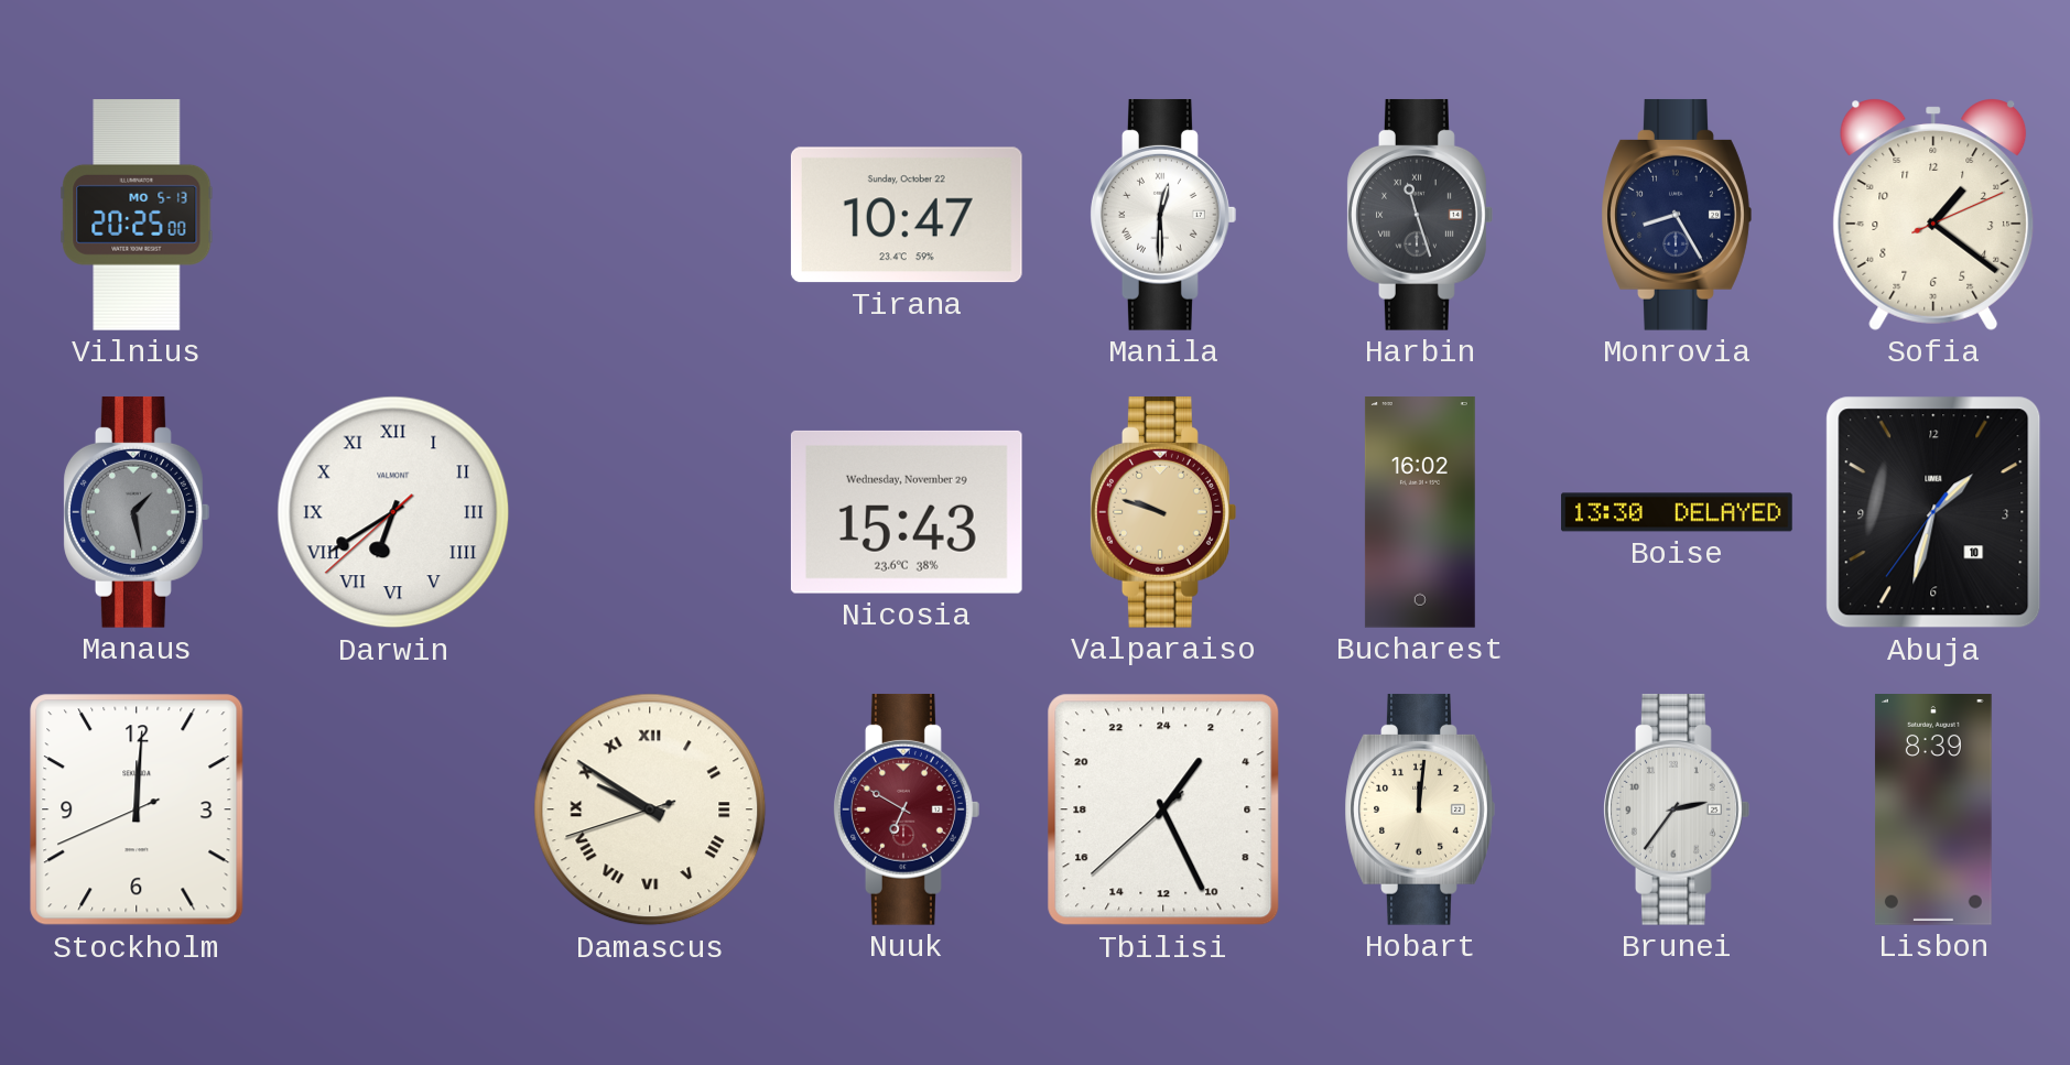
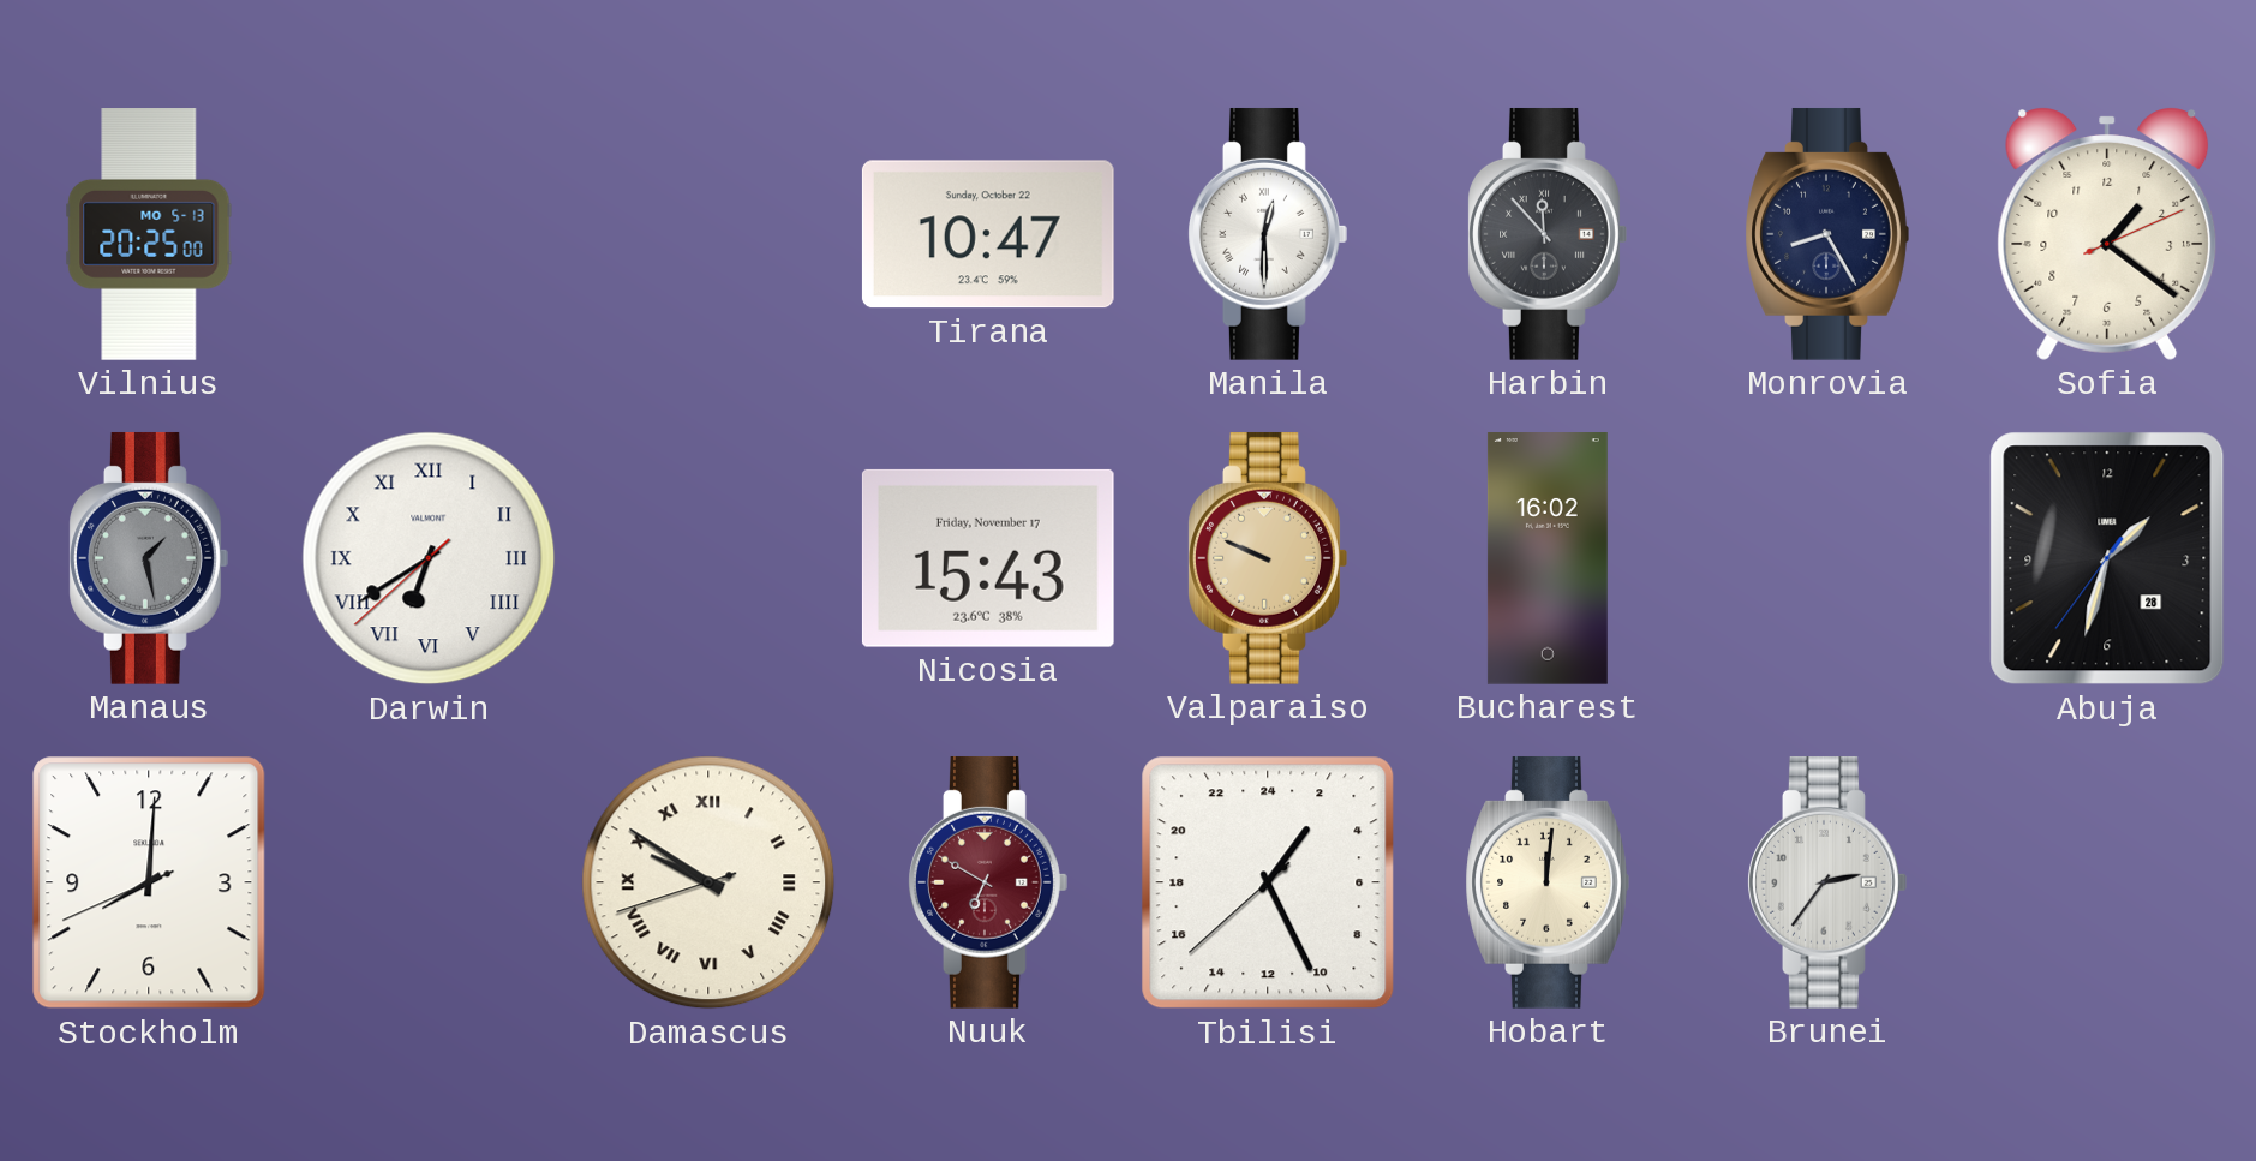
Harbin: 11:27 -> 11:53 (1548, 234)
Nicosia date: Wednesday, November 29 -> Friday, November 17 (988, 558)
Valparaiso: 9:48 -> 9:49 (1268, 558)
Boise: 13:30 -> none (1677, 512)
Abuja date: 10 -> 28 (2107, 558)
Stockholm: 12:00 -> 8:00 (149, 882)
Lisbon: 8:39 -> none (1933, 811)
